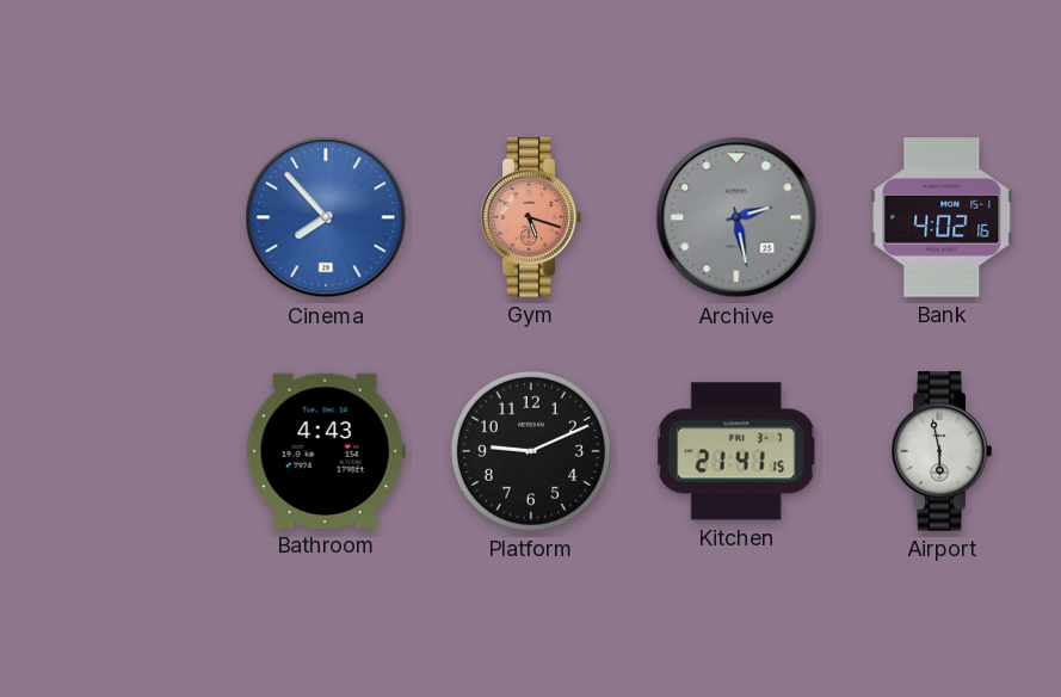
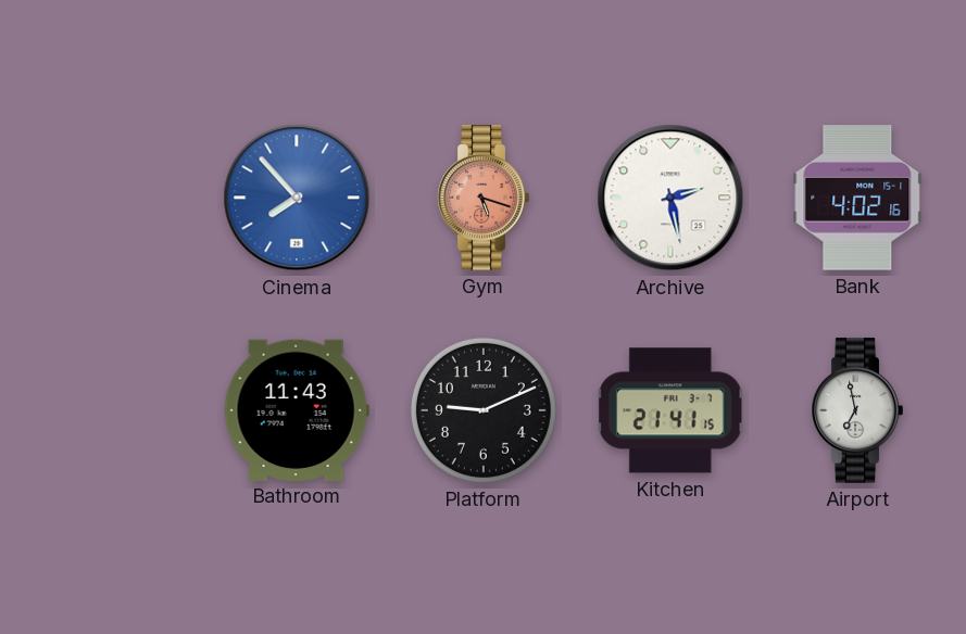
Archive dial: grey -> white (670, 198)
Bathroom: 4:43 -> 11:43 (297, 409)
Airport: 5:58 -> 6:58 (857, 410)
